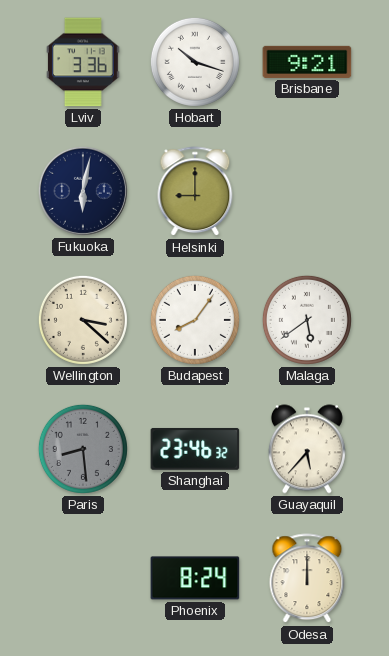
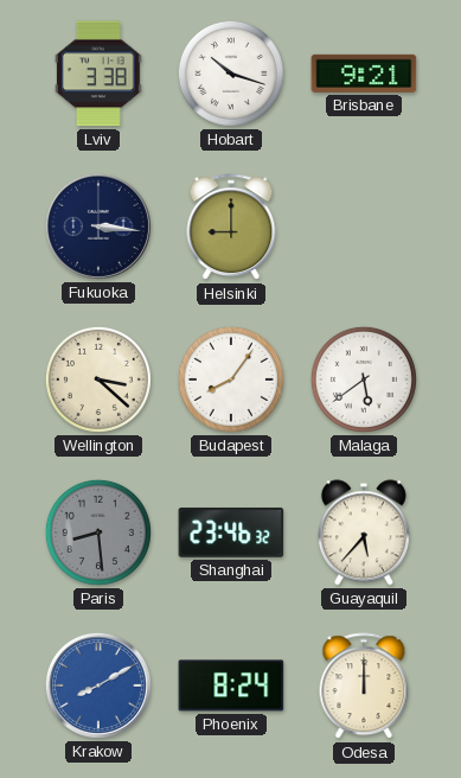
Lviv: 3:36 -> 3:38 (98, 74)
Fukuoka: 6:02 -> 3:16 (98, 227)
Krakow: none -> 8:10 (98, 685)
